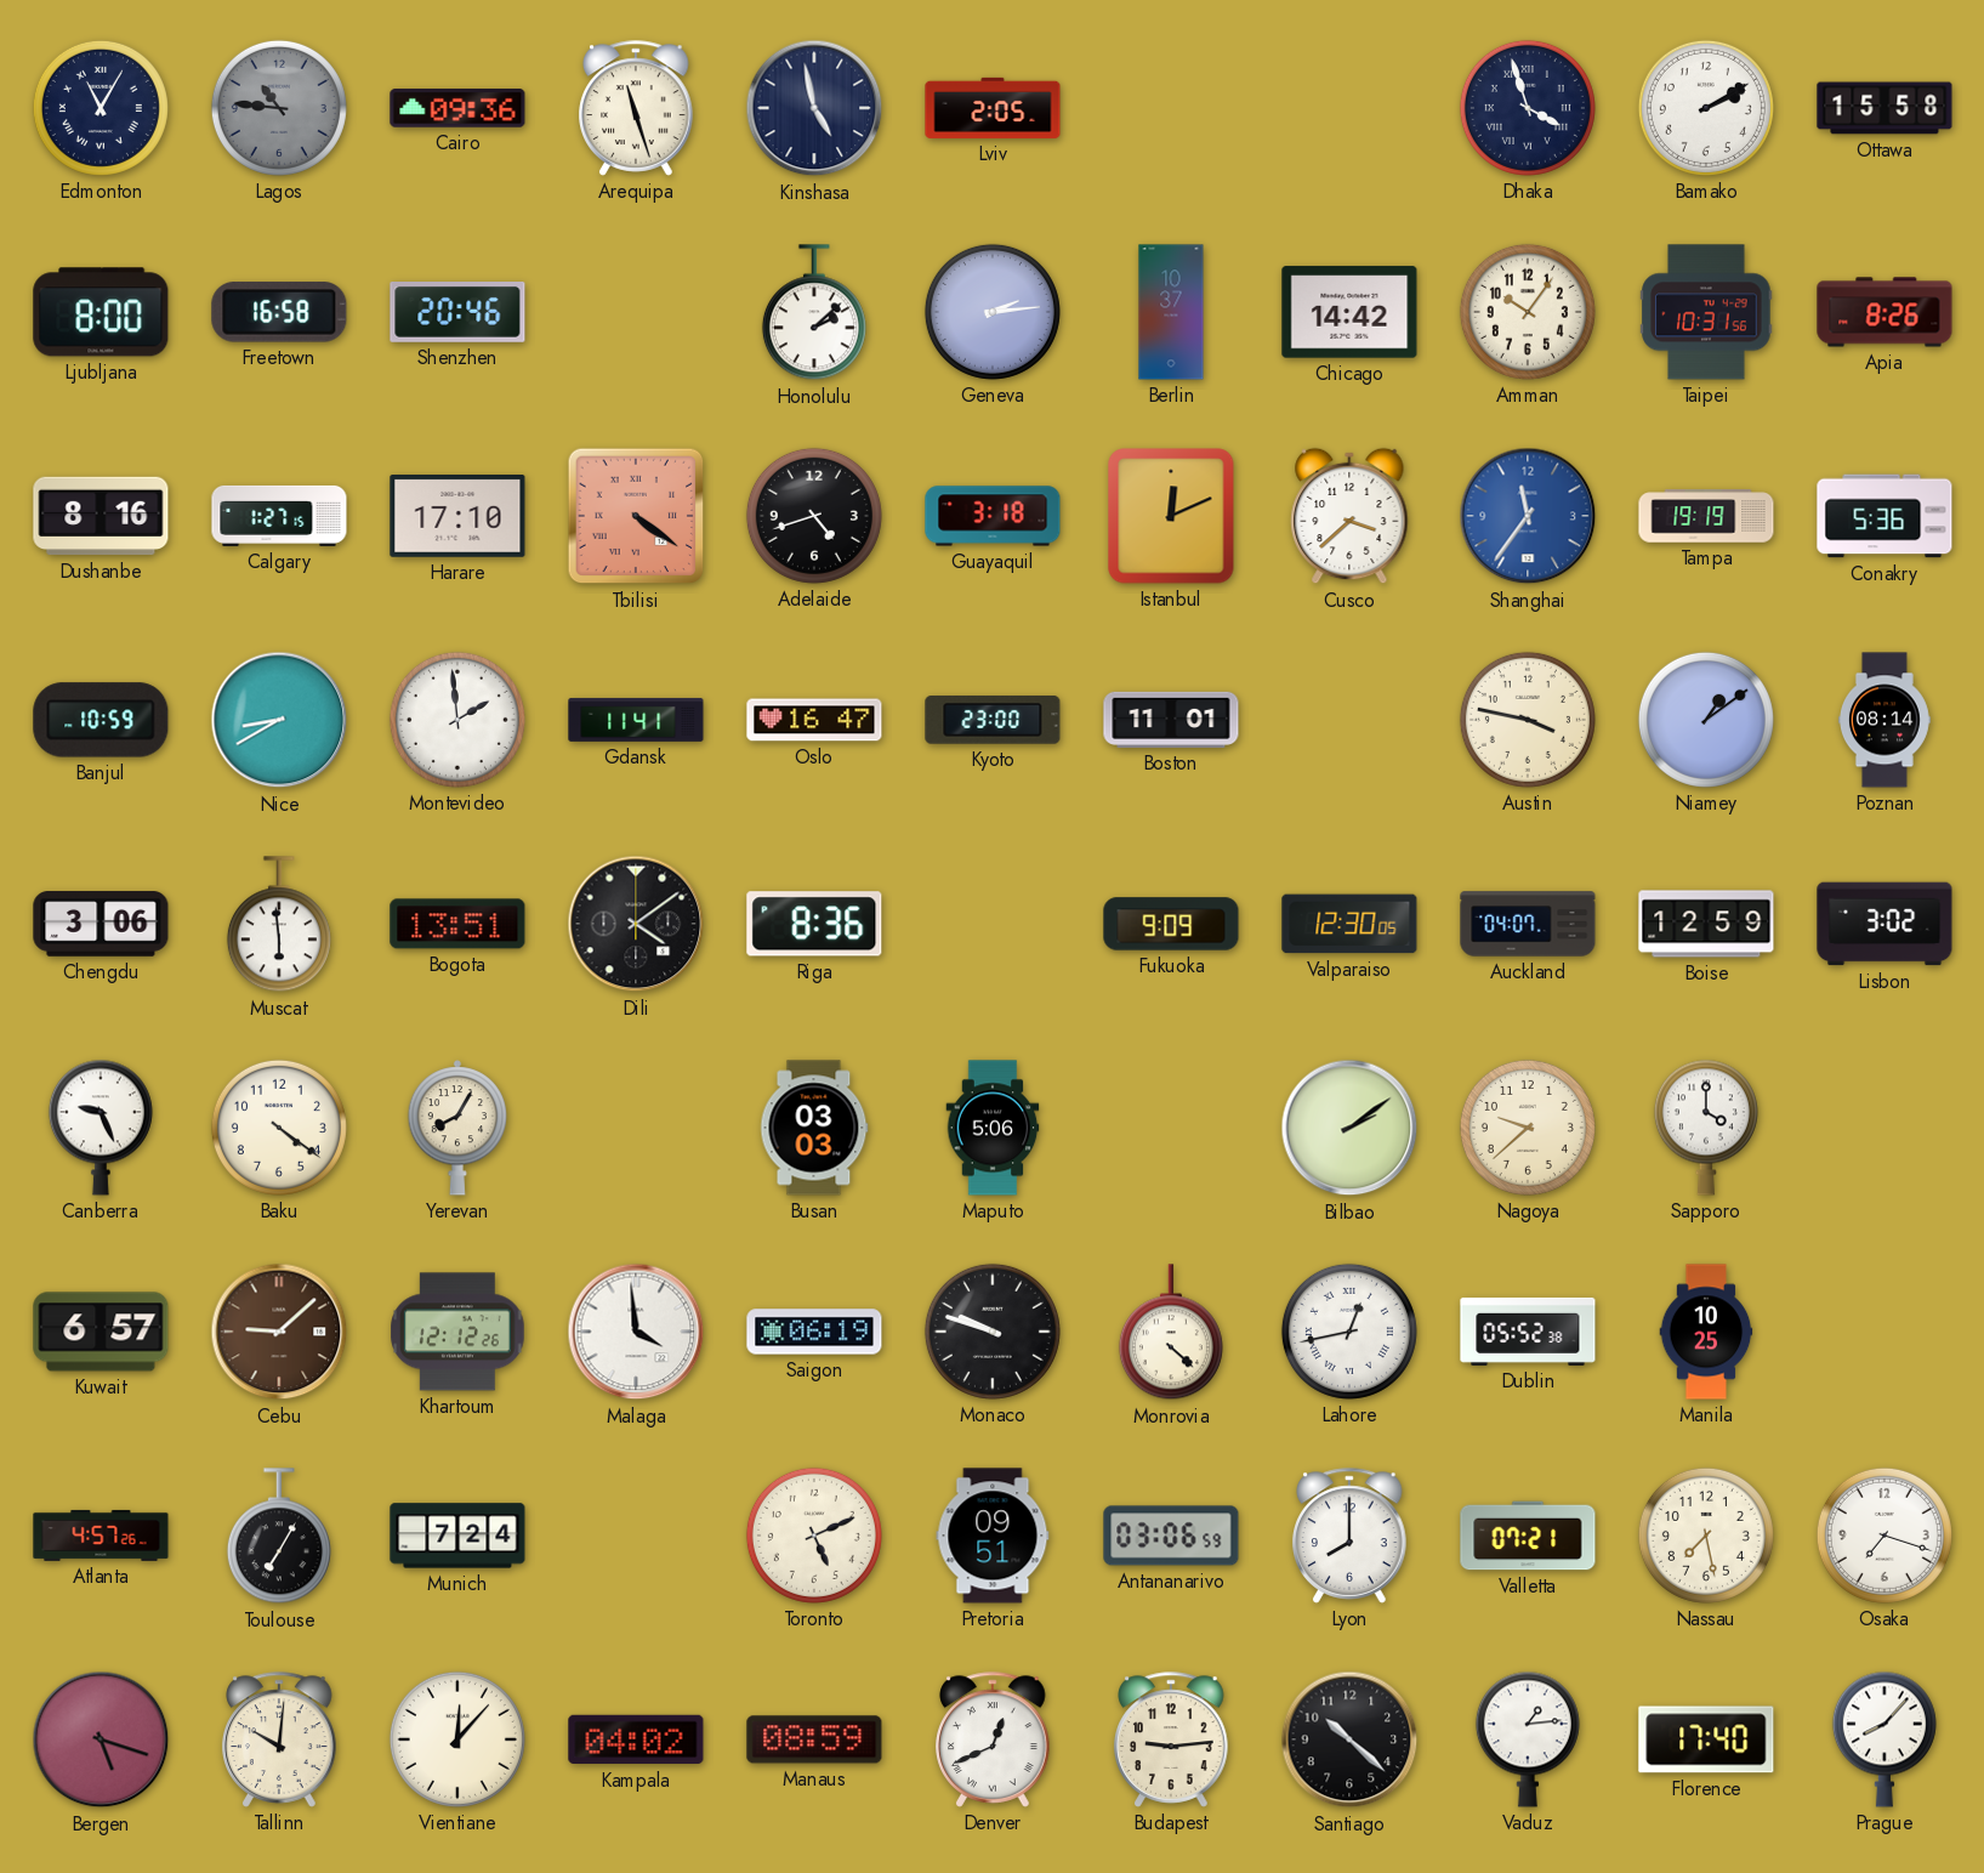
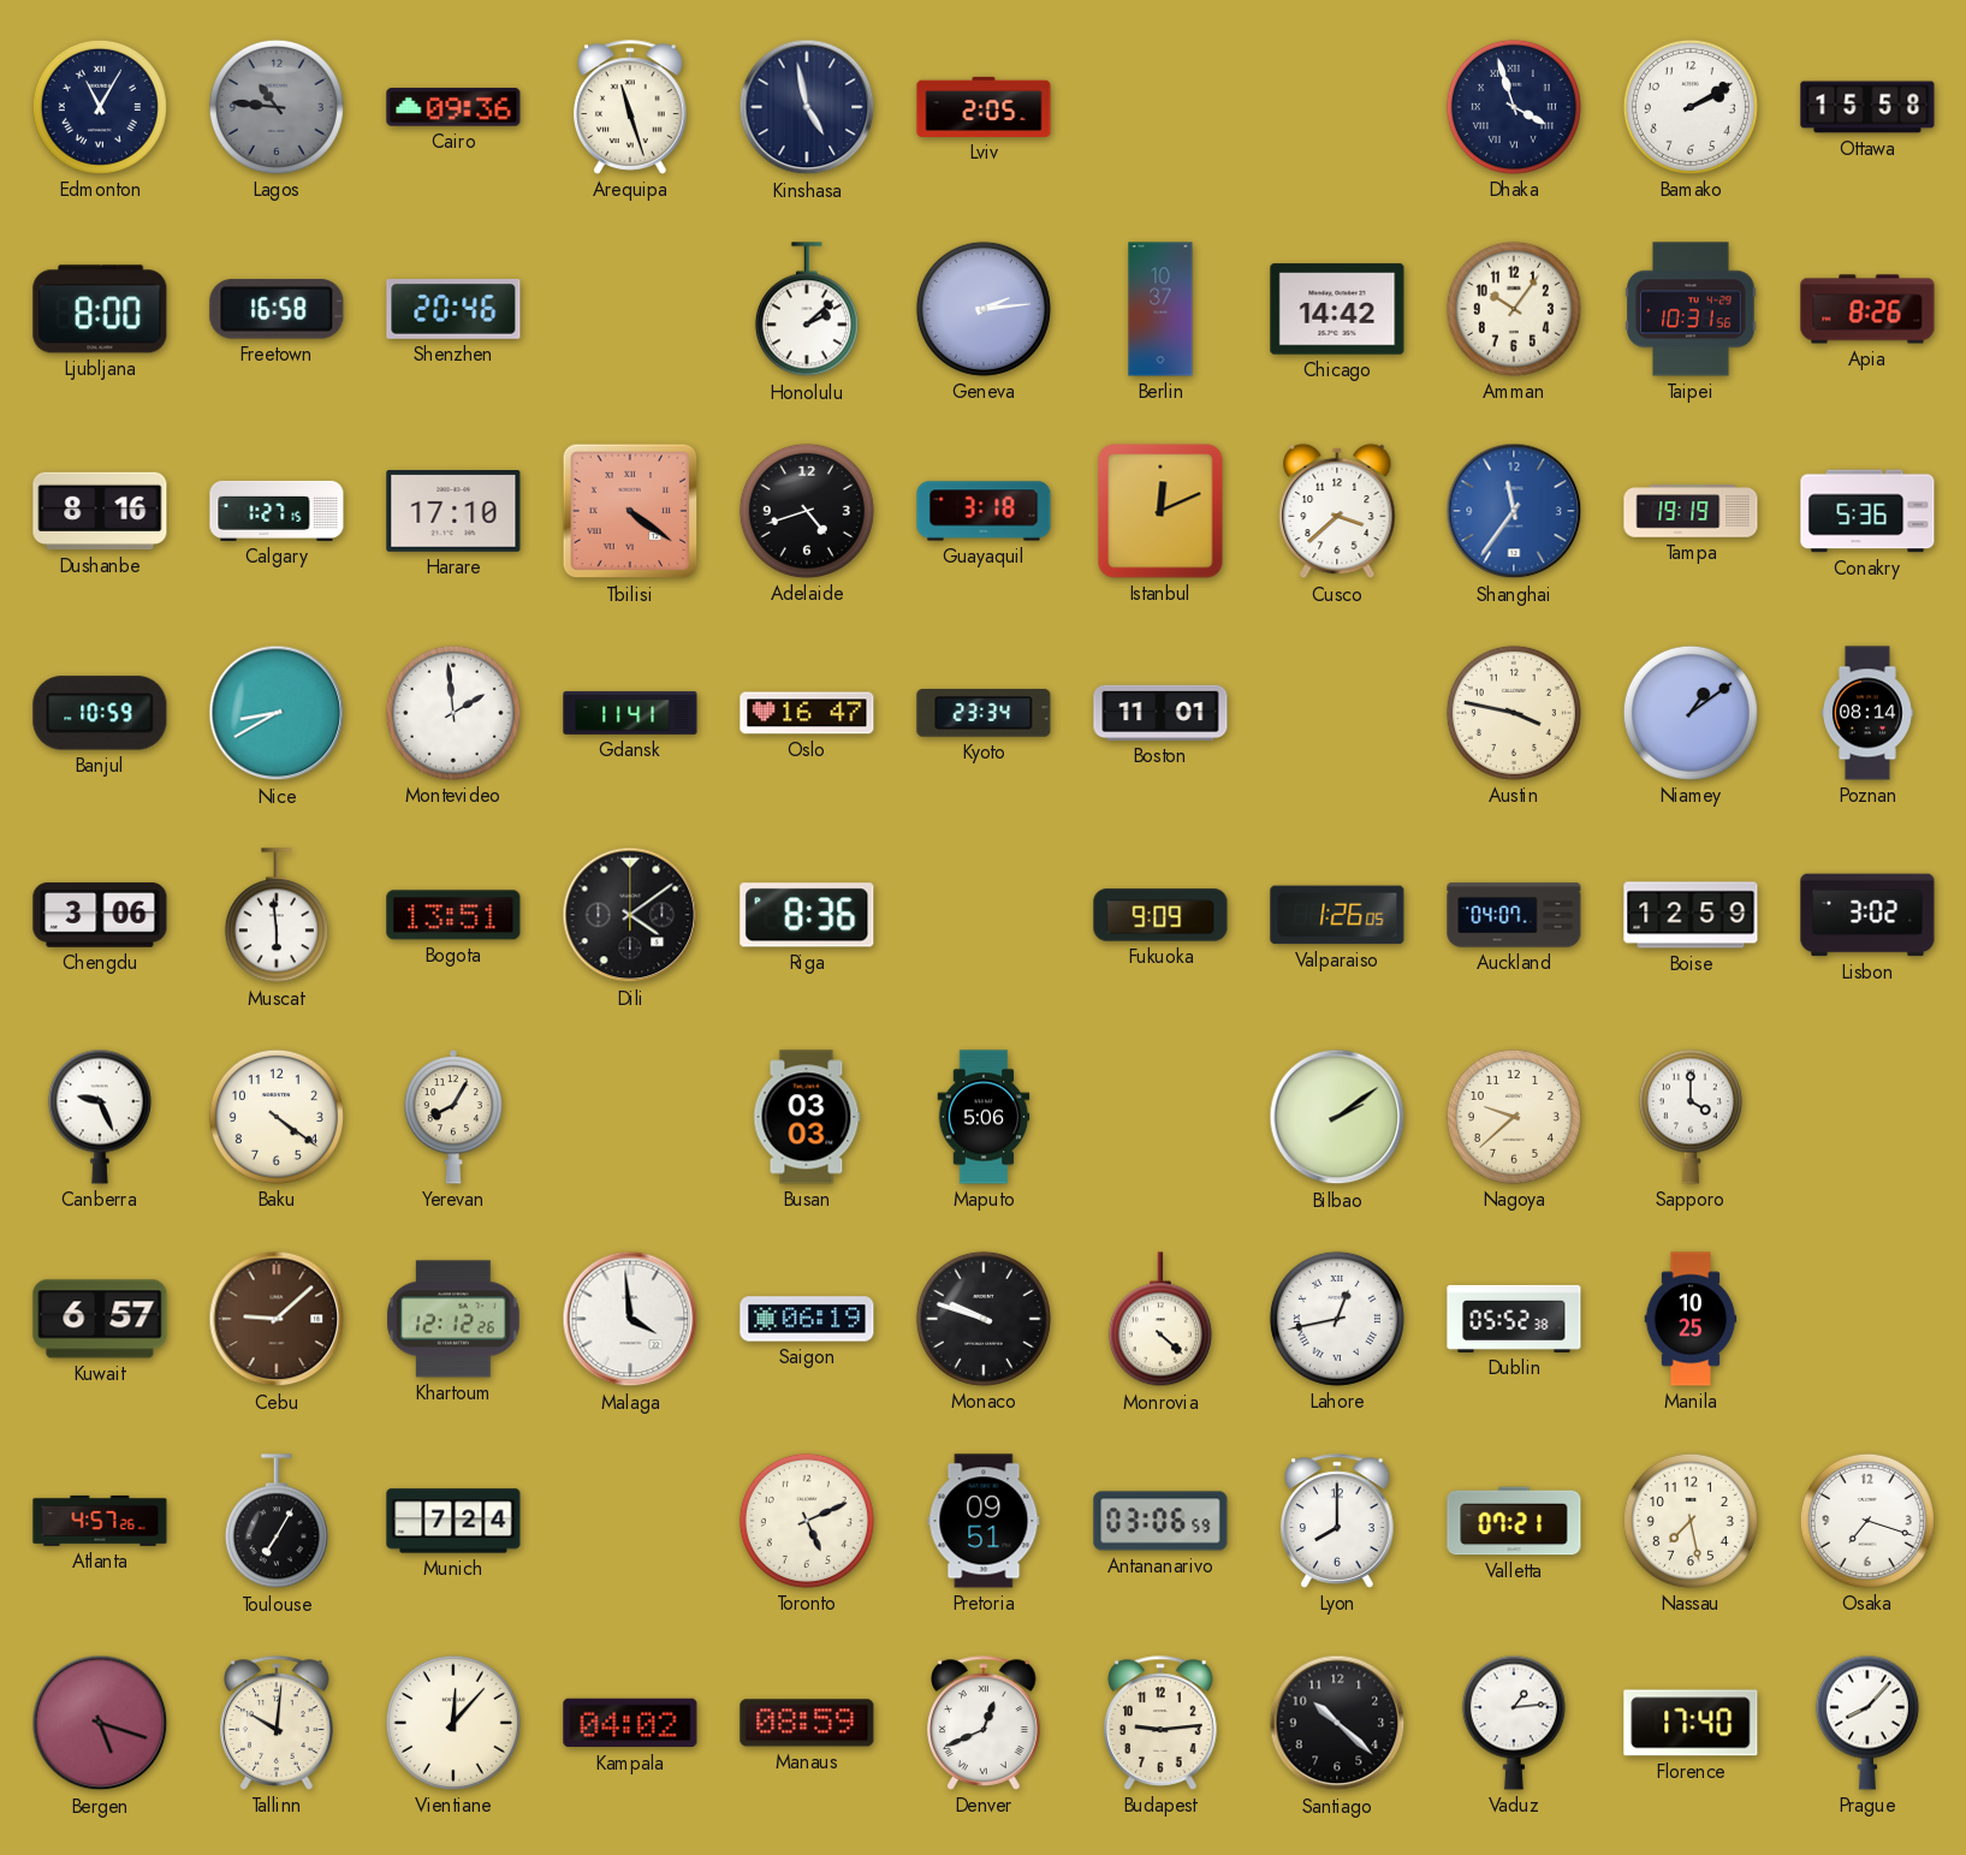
Kyoto: 23:00 -> 23:34 (984, 713)
Valparaiso: 12:30 -> 1:26 (1337, 915)
